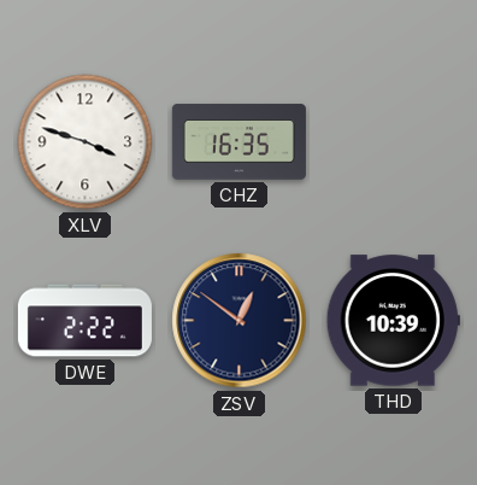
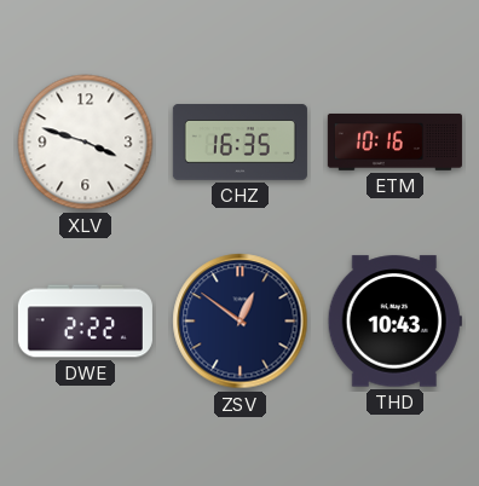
ETM: none -> 10:16 (394, 141)
THD: 10:39 -> 10:43 (394, 322)
